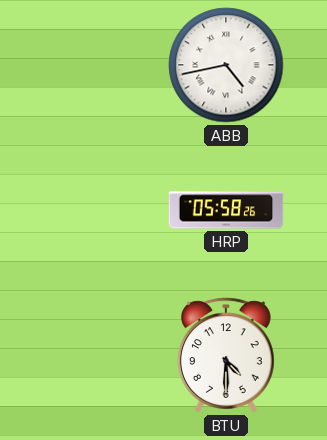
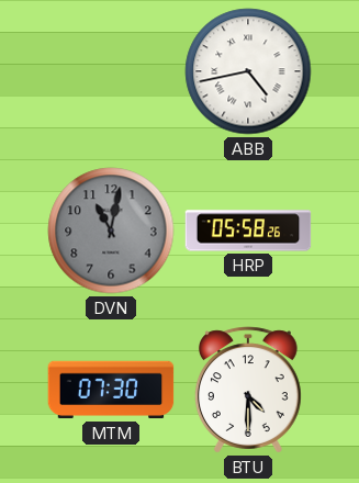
DVN: none -> 11:02 (111, 231)
MTM: none -> 07:30 (111, 390)
